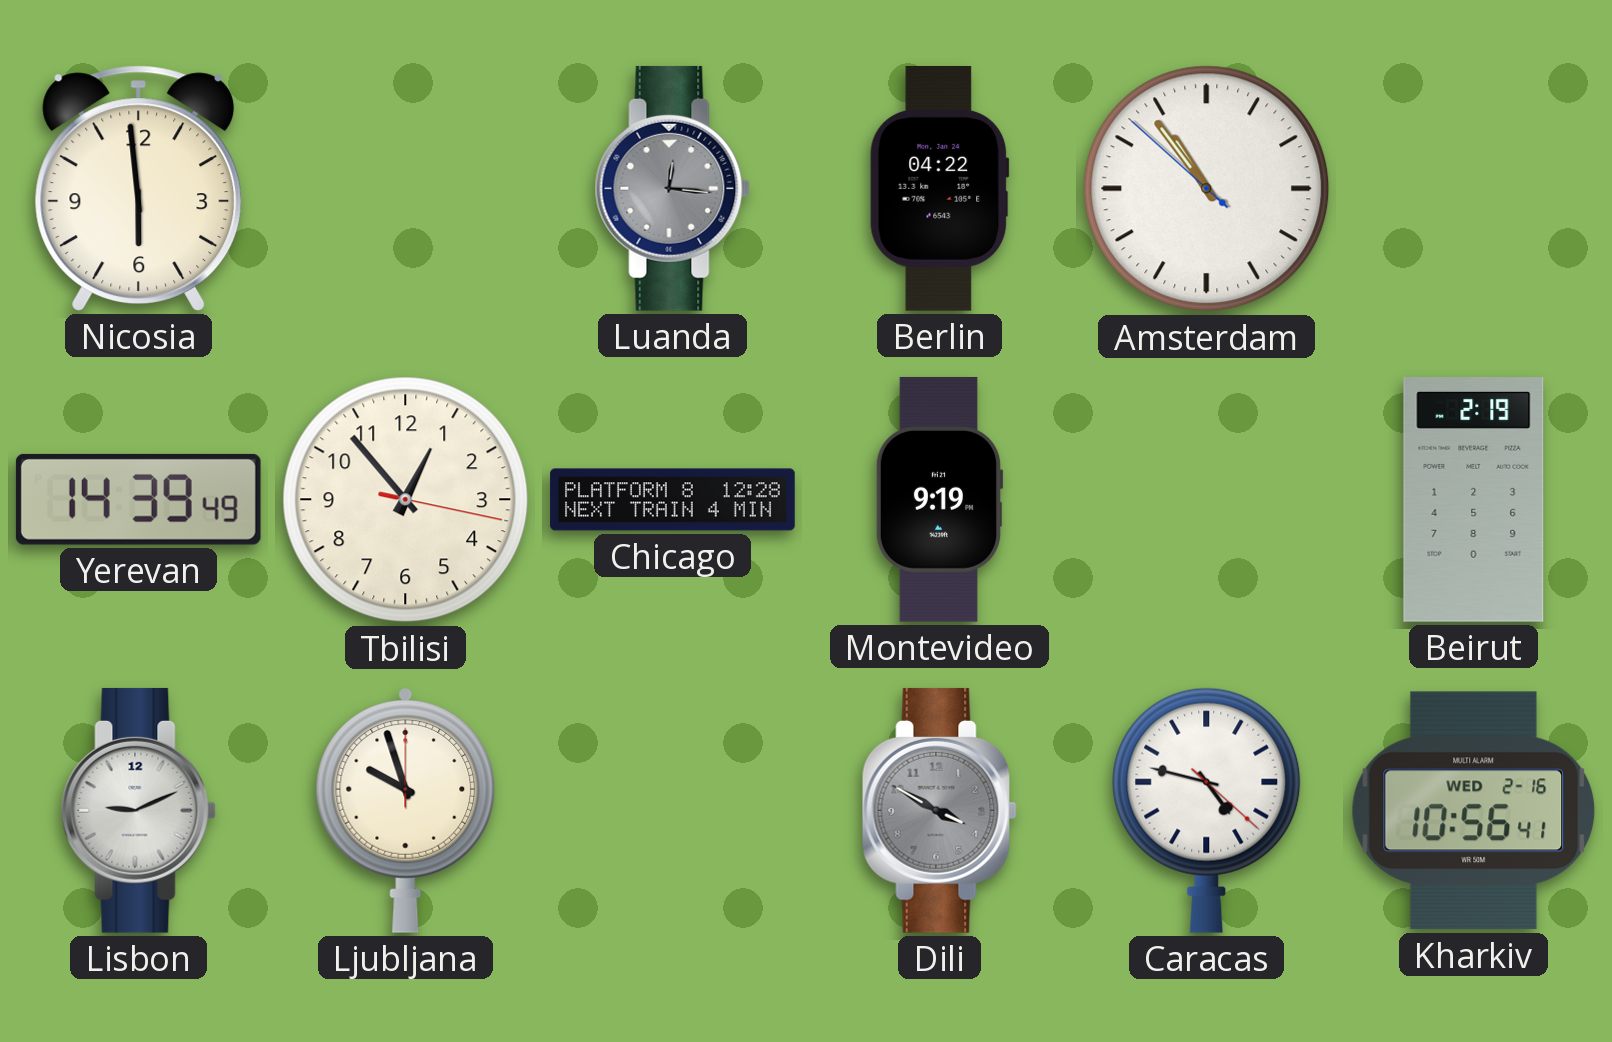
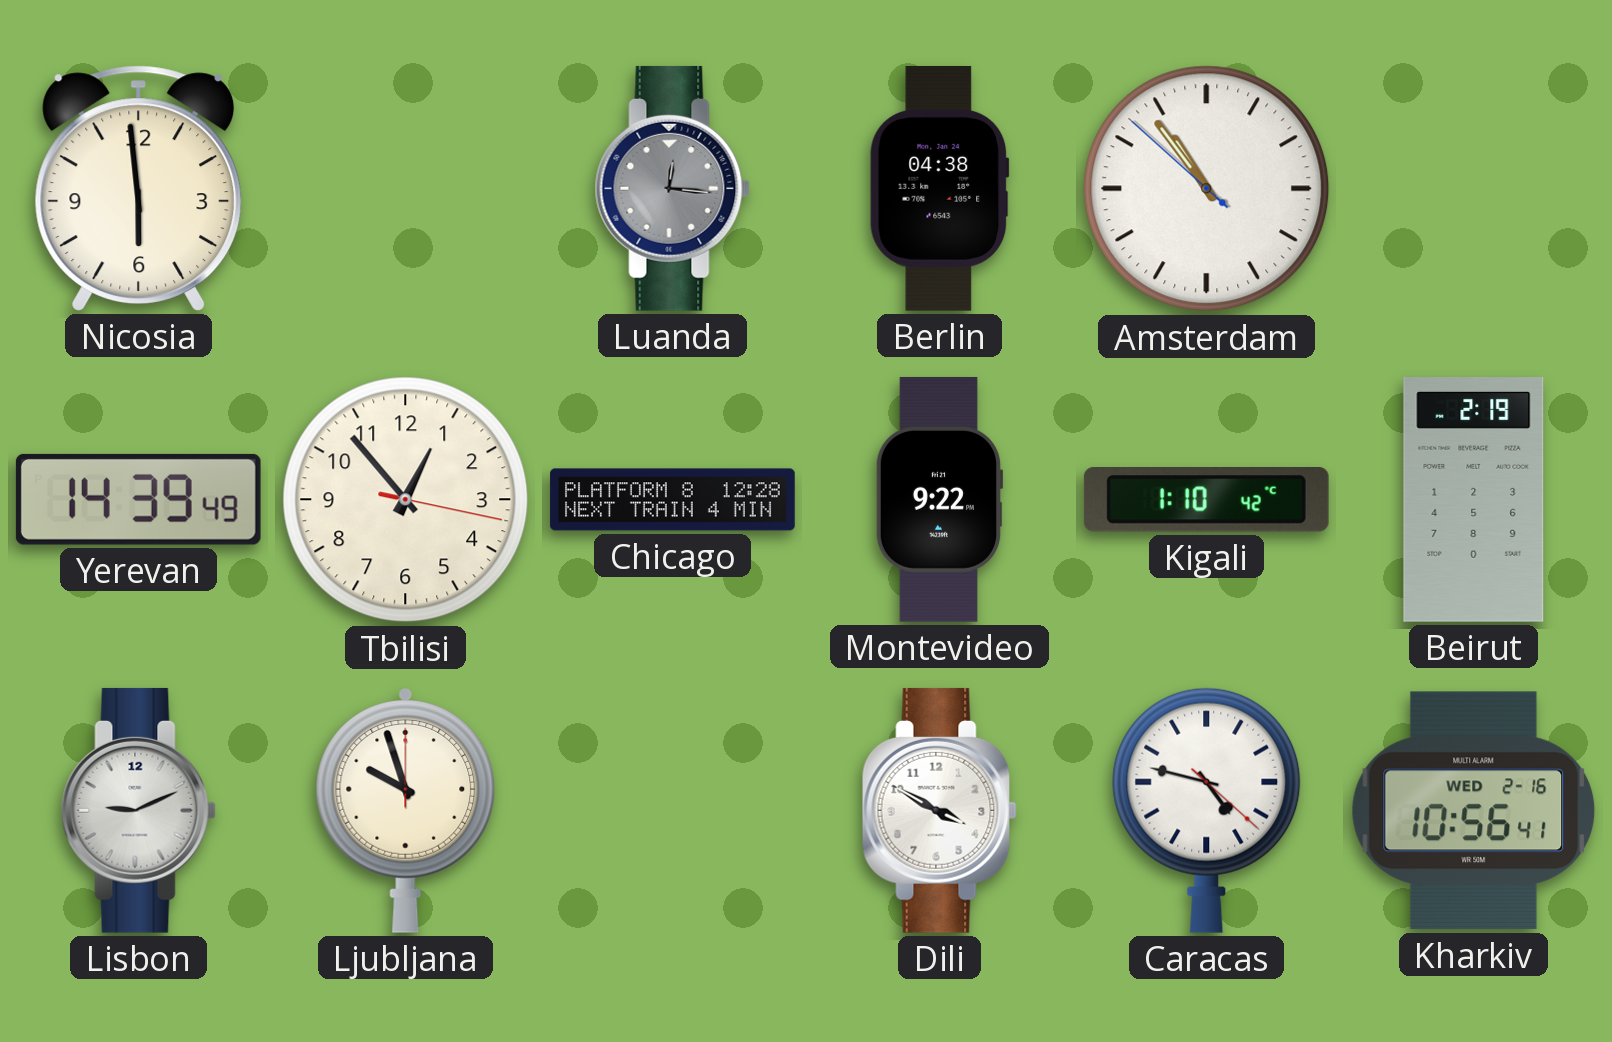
Berlin: 04:22 -> 04:38 (940, 188)
Montevideo: 9:19 -> 9:22 (939, 499)
Kigali: none -> 1:10 (1206, 499)
Dili dial: grey -> white (939, 810)
